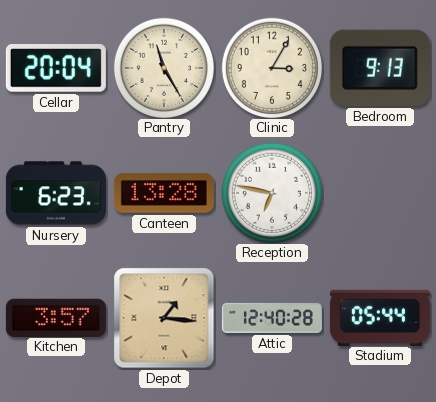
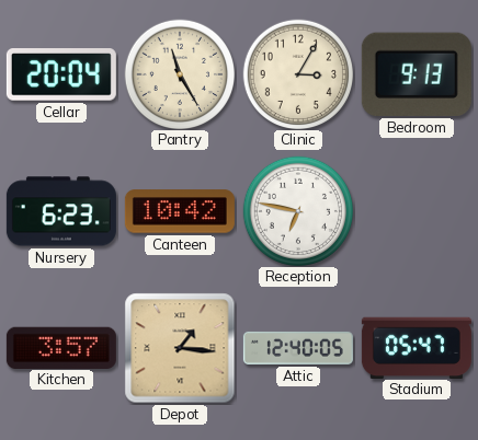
Canteen: 13:28 -> 10:42 (180, 211)
Attic: 12:40:28 -> 12:40:05 (298, 348)
Stadium: 05:44 -> 05:47 (417, 347)
